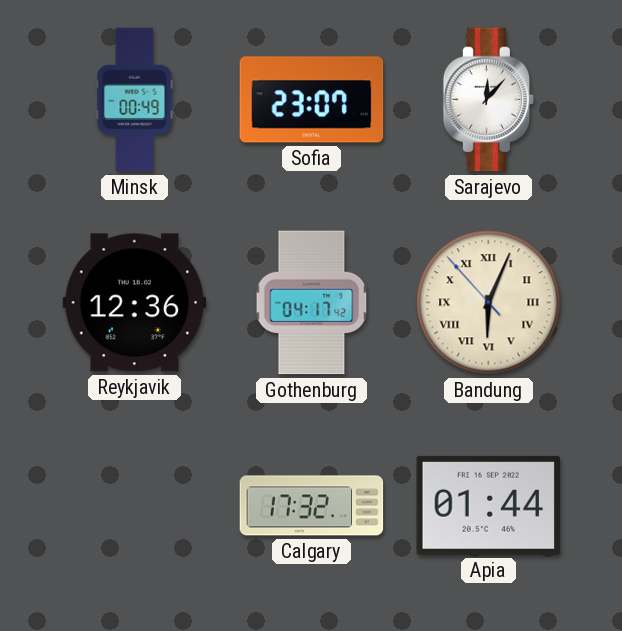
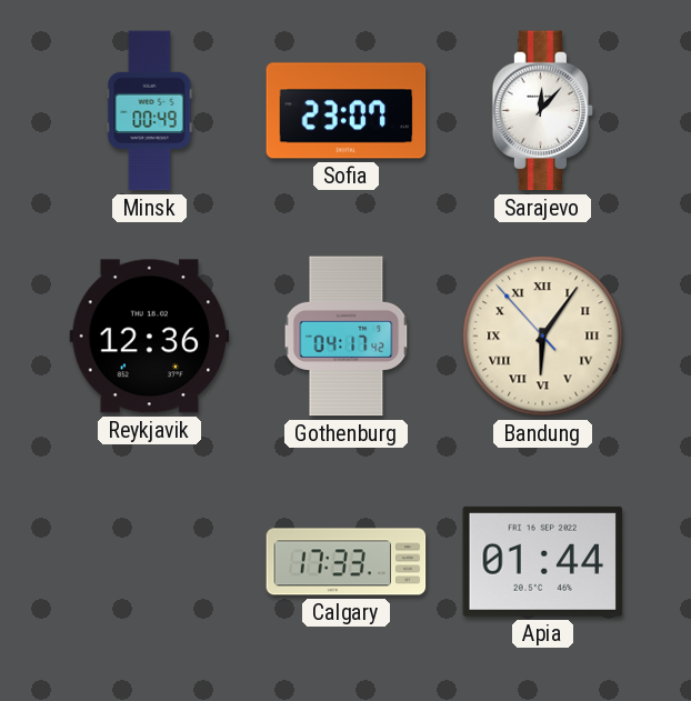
Bandung: 6:03 -> 6:05 (543, 337)
Calgary: 17:32 -> 17:33 (347, 562)
